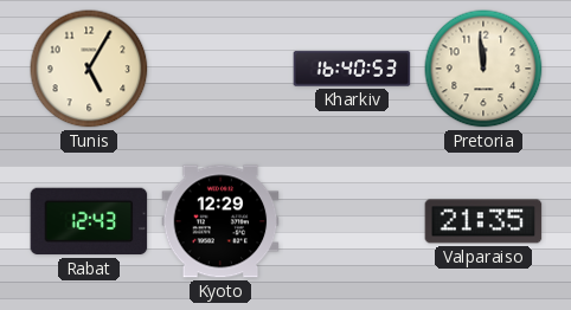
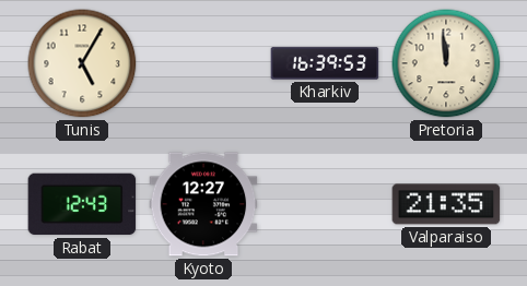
Kharkiv: 16:40 -> 16:39 (325, 63)
Kyoto: 12:29 -> 12:27 (203, 204)
